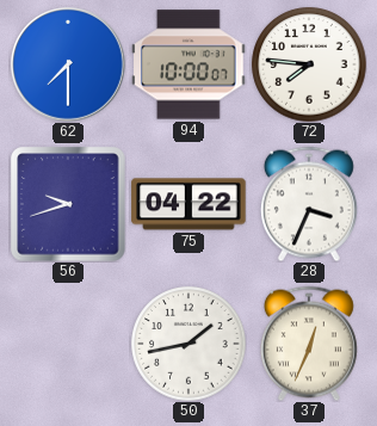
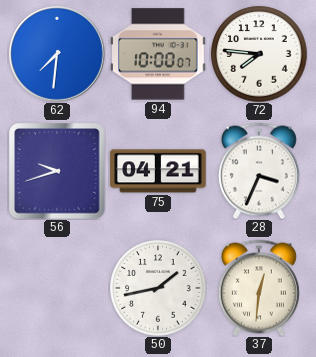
62: 7:30 -> 7:31 (58, 55)
75: 04:22 -> 04:21 (158, 171)
37: 12:34 -> 12:31 (259, 288)
